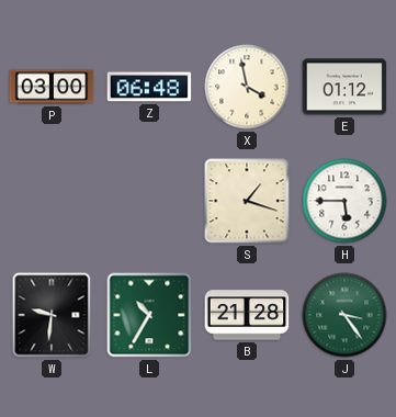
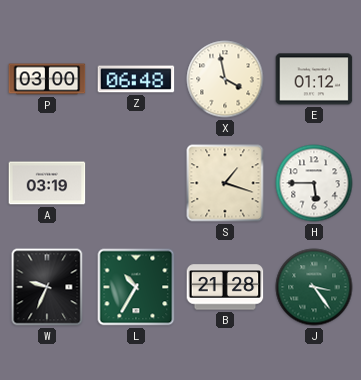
A: none -> 03:19 (47, 183)
W: 9:31 -> 9:34 (47, 287)
